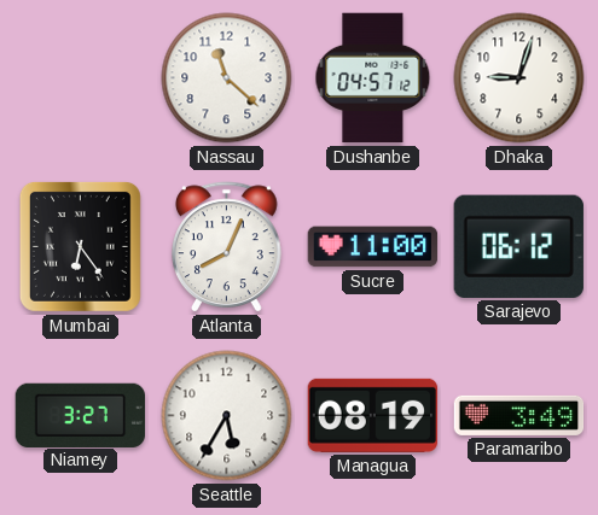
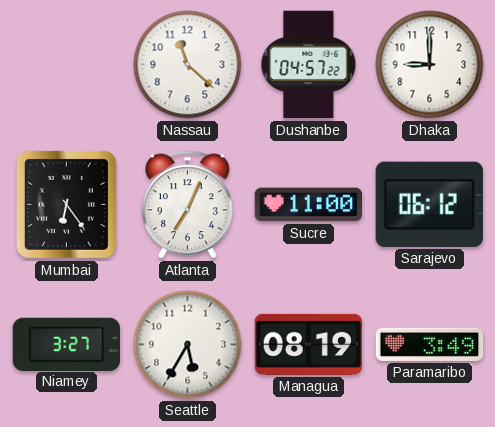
Dushanbe: 04:57:12 -> 04:57:22 (309, 65)
Dhaka: 9:03 -> 9:00 (430, 65)
Atlanta: 8:04 -> 7:04 (187, 205)
